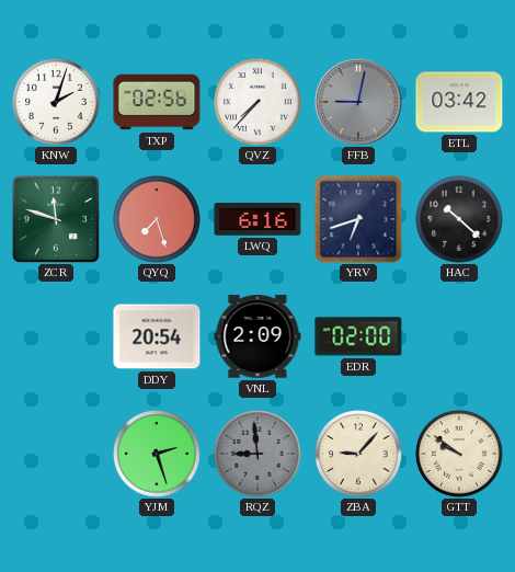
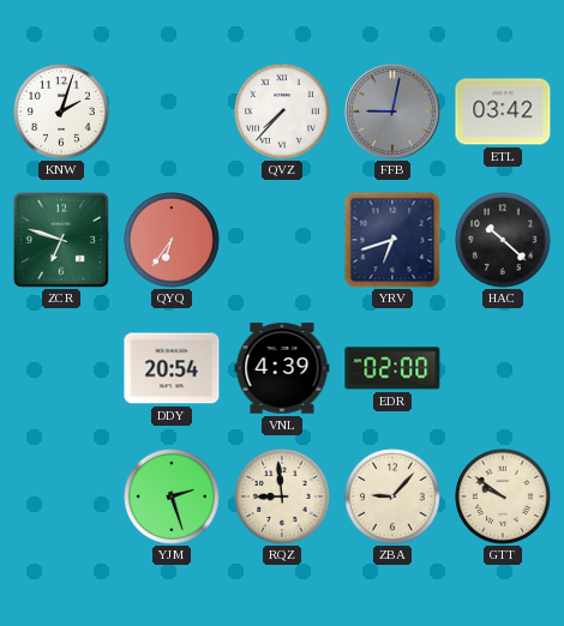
TXP: 02:56 -> none (157, 102)
ZCR: 11:48 -> 6:48 (61, 240)
QYQ: 7:27 -> 6:36 (173, 241)
LWQ: 6:16 -> none (257, 219)
VNL: 2:09 -> 4:39 (282, 368)
RQZ dial: grey -> cream (283, 498)
